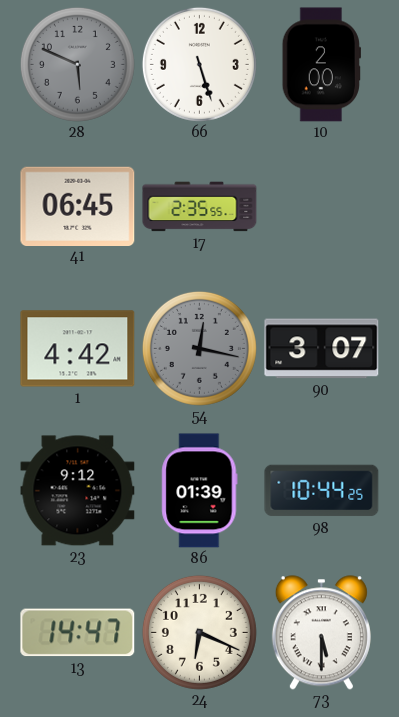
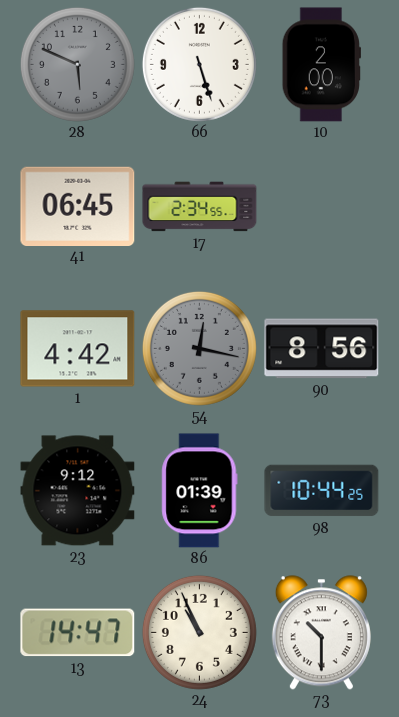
17: 2:35 -> 2:34 (200, 207)
90: 3:07 -> 8:56 (322, 349)
24: 6:19 -> 10:56 (199, 632)
73: 5:30 -> 10:30 (321, 633)
